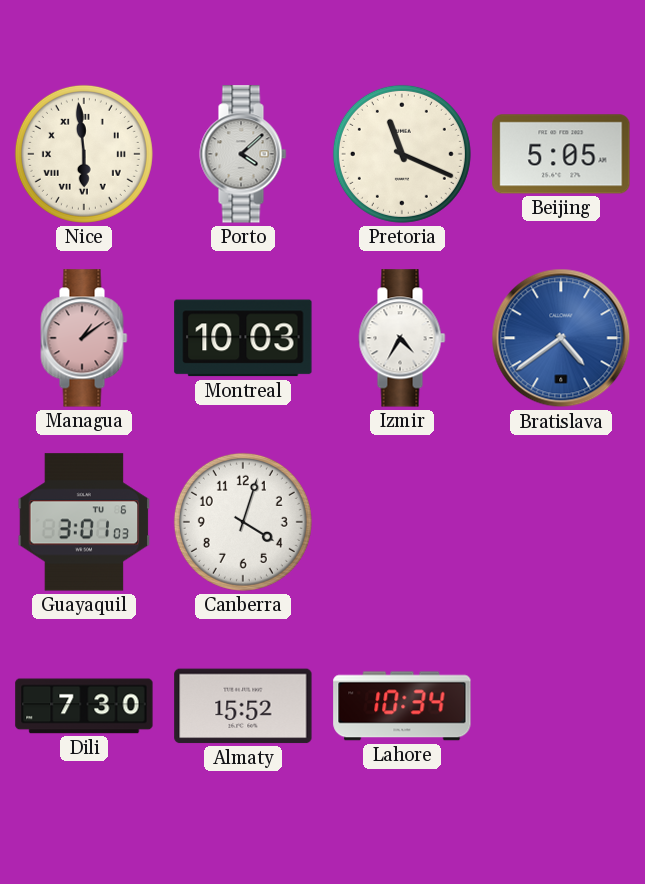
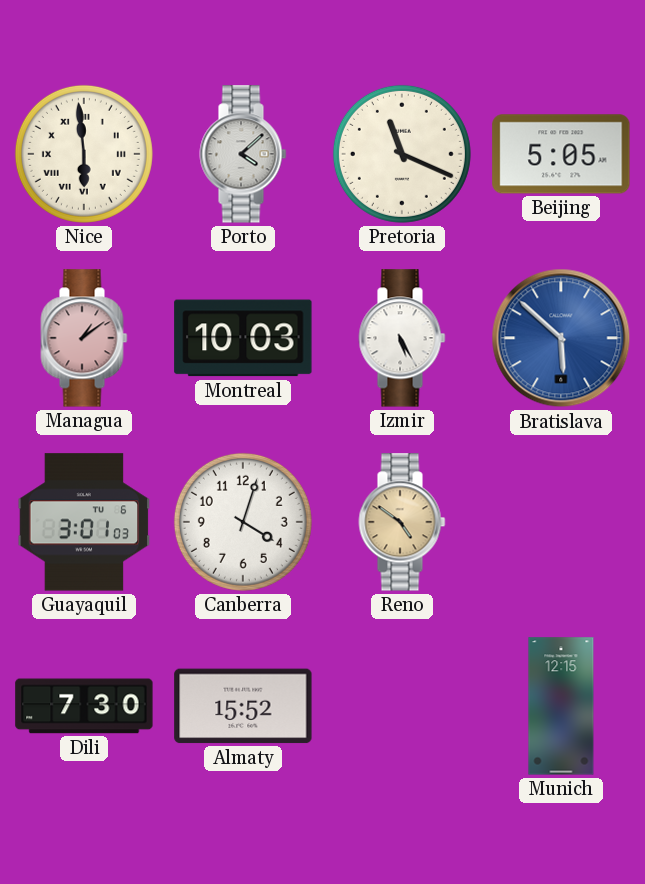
Izmir: 4:35 -> 5:25 (402, 338)
Bratislava: 4:39 -> 5:52 (561, 338)
Reno: none -> 4:51 (402, 522)
Lahore: 10:34 -> none (402, 706)
Munich: none -> 12:15 (561, 706)
